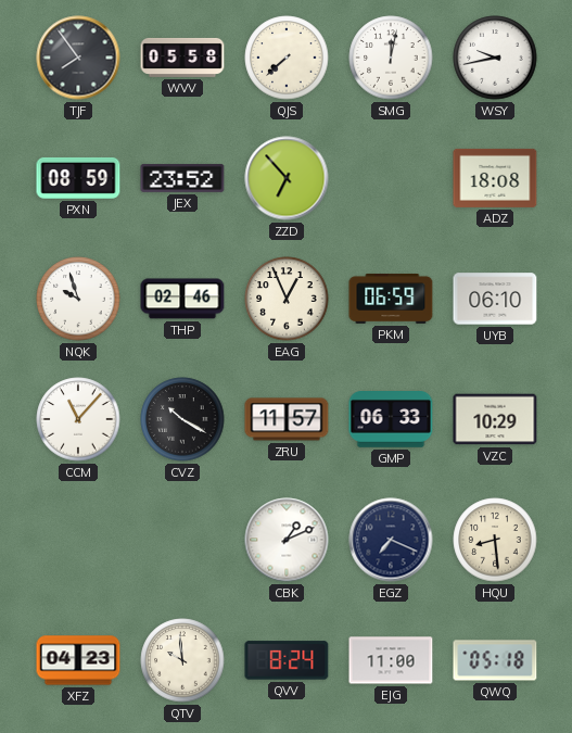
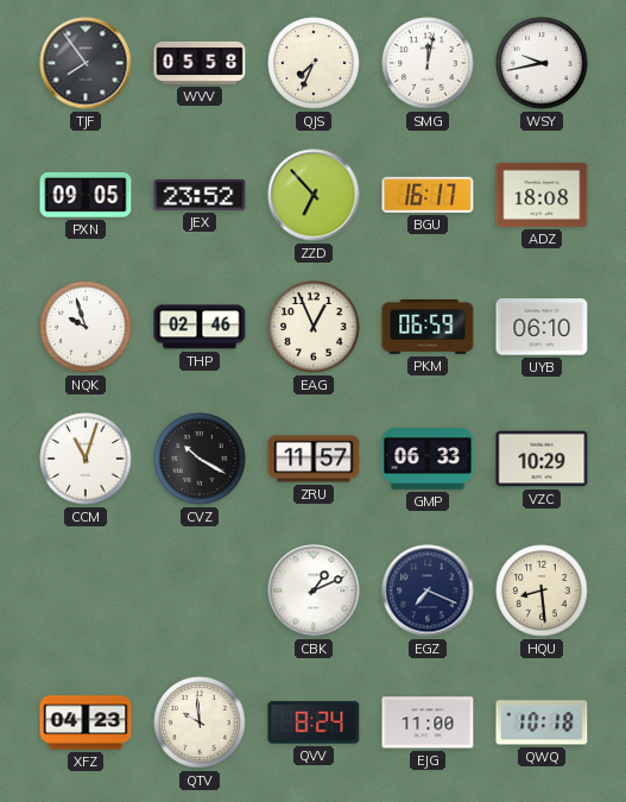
QJS: 7:38 -> 7:34 (314, 63)
PXN: 08:59 -> 09:05 (86, 195)
BGU: none -> 16:17 (428, 195)
CCM: 11:07 -> 11:03 (86, 459)
QWQ: 05:18 -> 10:18 (542, 722)
